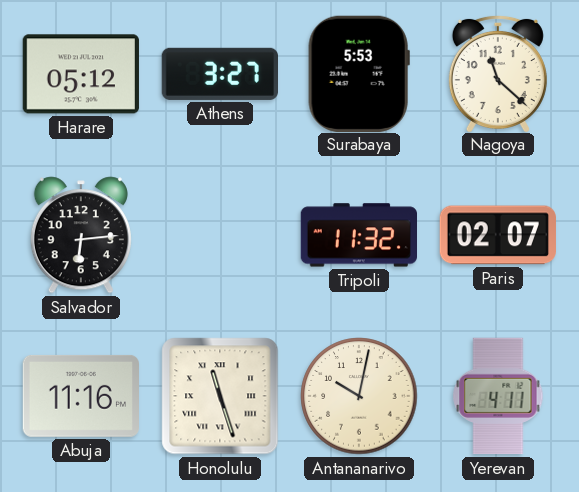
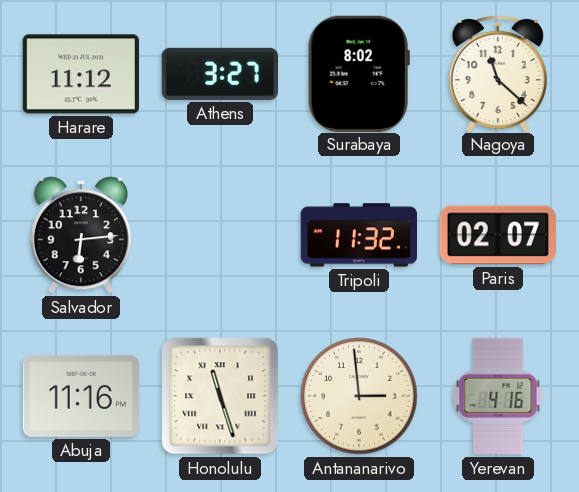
Harare: 05:12 -> 11:12 (81, 74)
Surabaya: 5:53 -> 8:02 (359, 73)
Antananarivo: 10:02 -> 2:59 (359, 396)
Yerevan: 4:11 -> 4:16 (498, 396)
